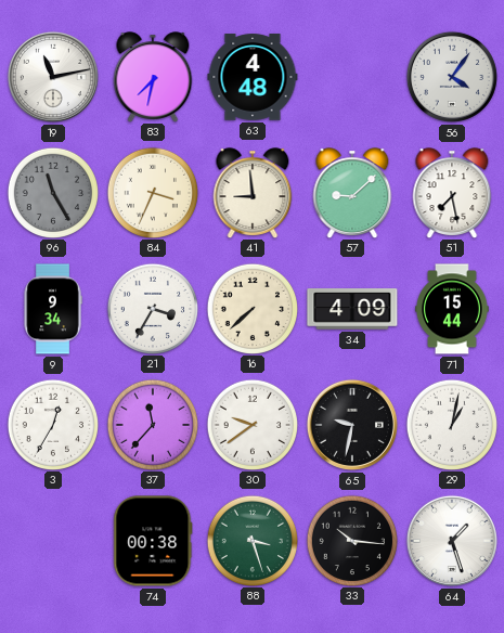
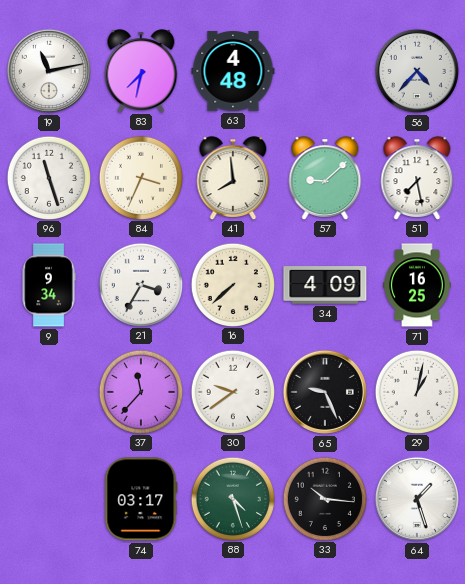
56: 4:06 -> 4:37 (417, 71)
96: 11:25 -> 11:27 (48, 177)
96 dial: grey -> white (48, 177)
41: 8:59 -> 7:59 (233, 178)
71: 15:44 -> 16:25 (417, 285)
3: 12:35 -> none (52, 424)
65: 9:32 -> 9:26 (325, 392)
74: 00:38 -> 03:17 (141, 499)
88: 3:27 -> 4:27 (232, 498)
